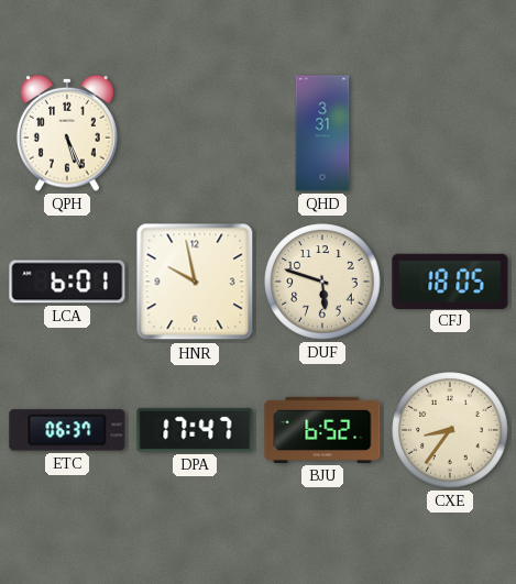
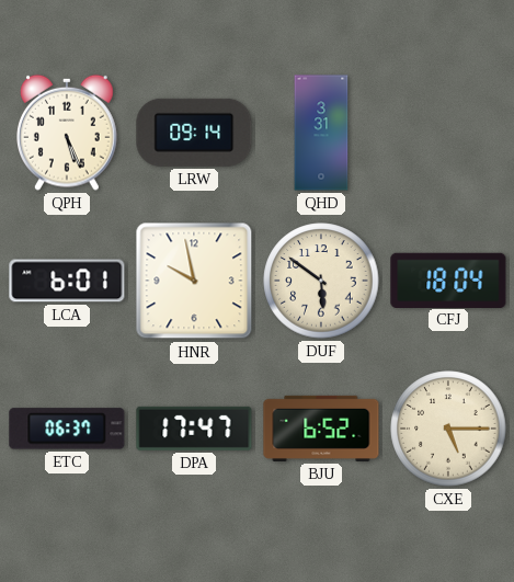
LRW: none -> 09:14 (194, 133)
DUF: 5:48 -> 5:51 (321, 281)
CFJ: 18:05 -> 18:04 (448, 279)
CXE: 8:36 -> 5:15 (448, 429)
